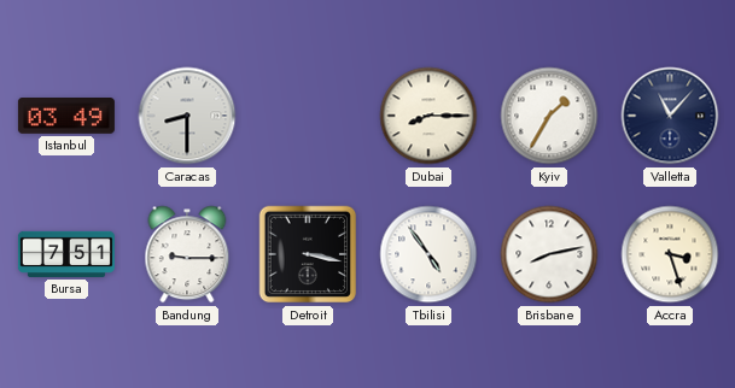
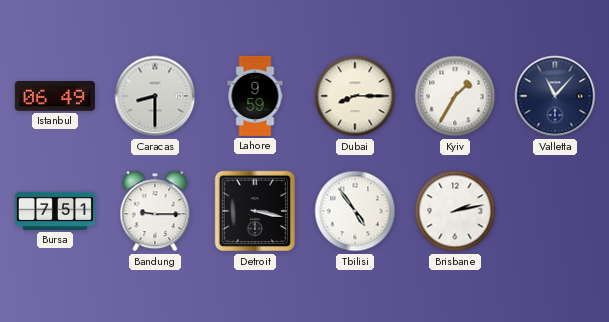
Istanbul: 03:49 -> 06:49 (55, 97)
Lahore: none -> 9:59 (255, 96)
Brisbane: 8:13 -> 2:13 (455, 211)
Accra: 3:27 -> none (670, 254)
